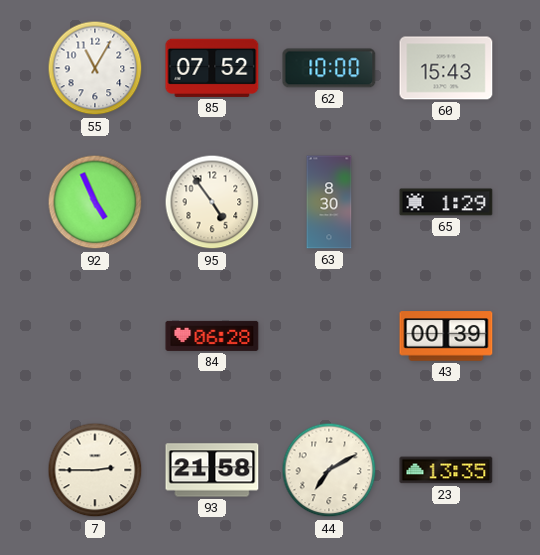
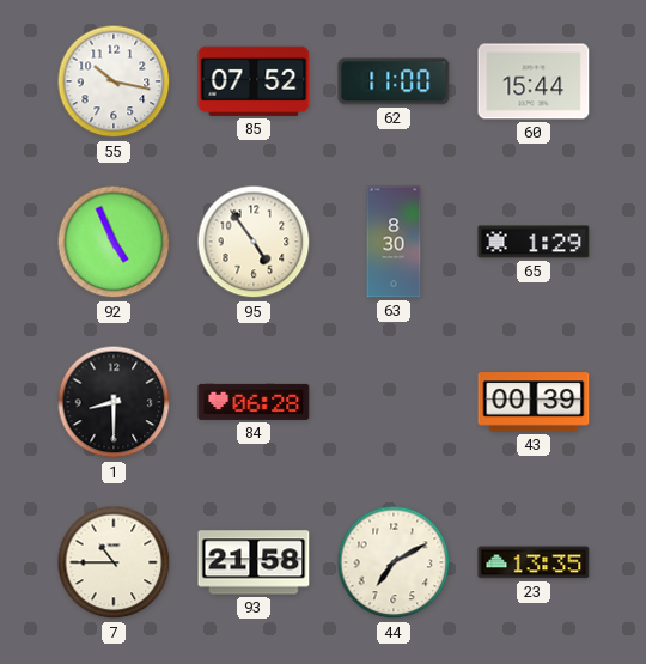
55: 11:05 -> 10:17 (114, 81)
62: 10:00 -> 11:00 (394, 81)
60: 15:43 -> 15:44 (534, 81)
1: none -> 8:30 (114, 402)
7: 2:45 -> 10:45 (114, 562)
